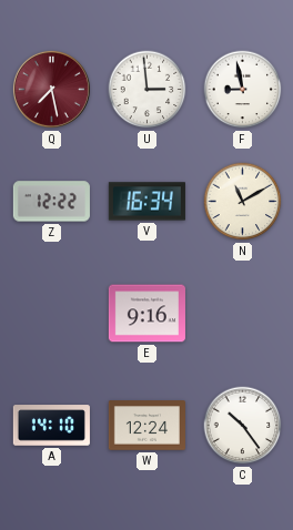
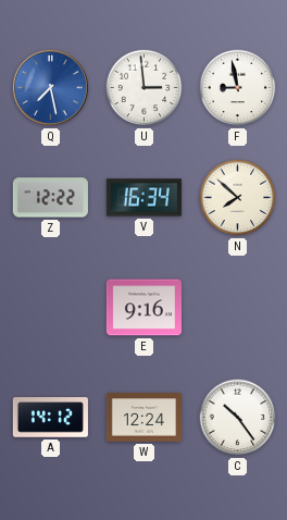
Q dial: burgundy -> blue (50, 87)
N: 11:10 -> 7:52 (238, 198)
A: 14:10 -> 14:12 (50, 418)
